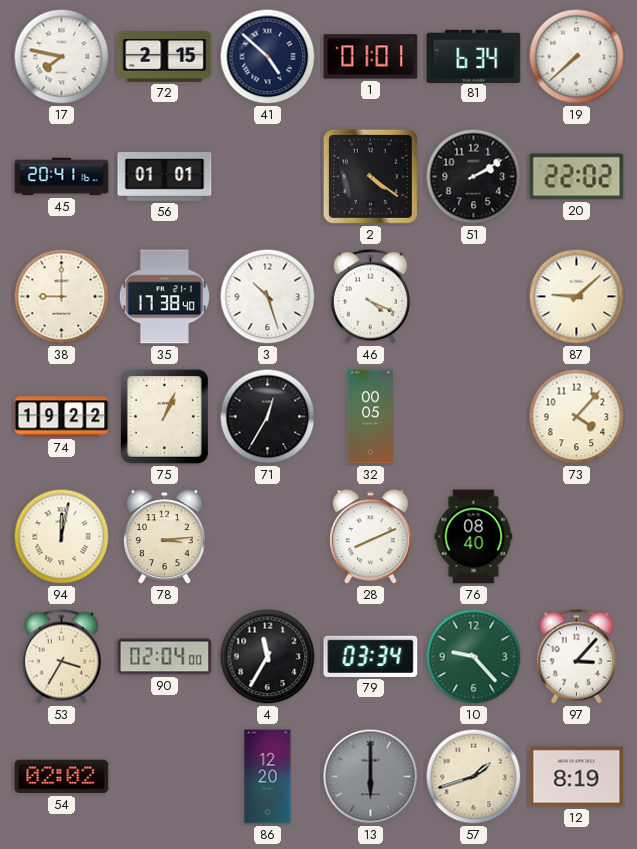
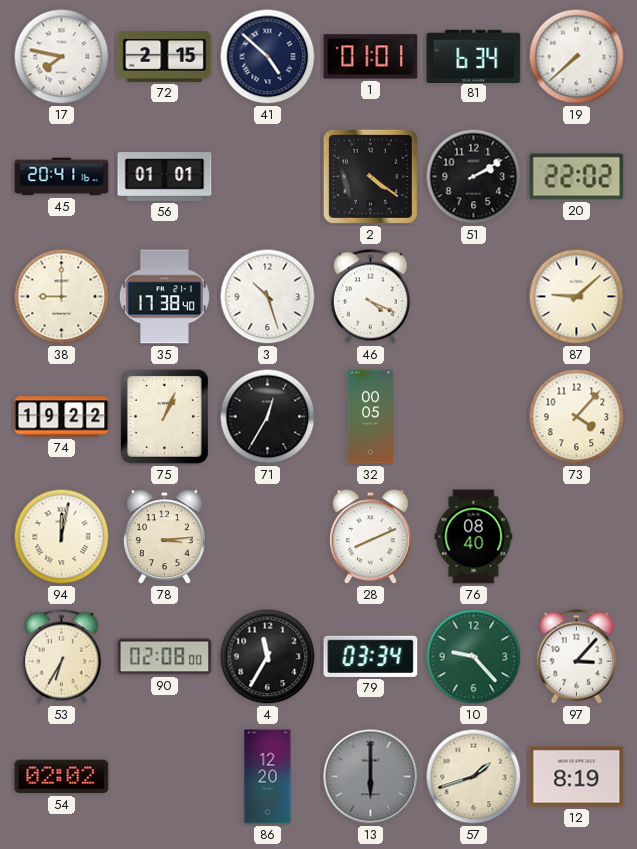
53: 3:35 -> 6:35 (61, 657)
90: 02:04 -> 02:08 (165, 657)
